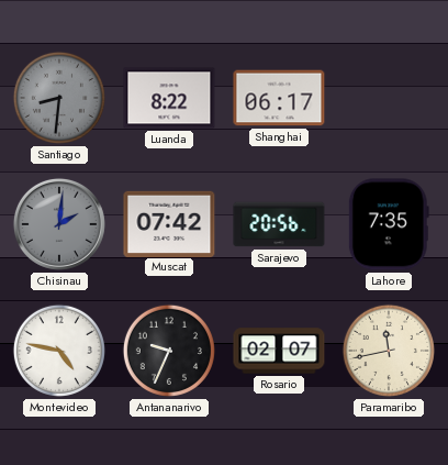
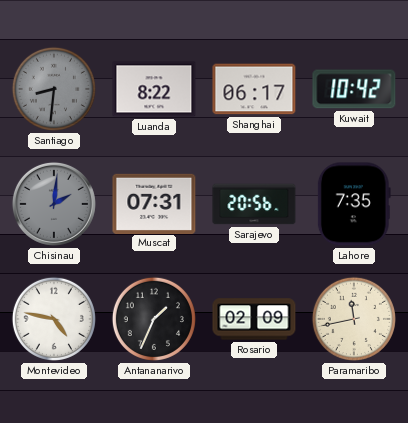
Kuwait: none -> 10:42 (354, 89)
Muscat: 07:42 -> 07:31 (154, 203)
Antananarivo: 9:34 -> 1:34 (154, 319)
Rosario: 02:07 -> 02:09 (254, 319)
